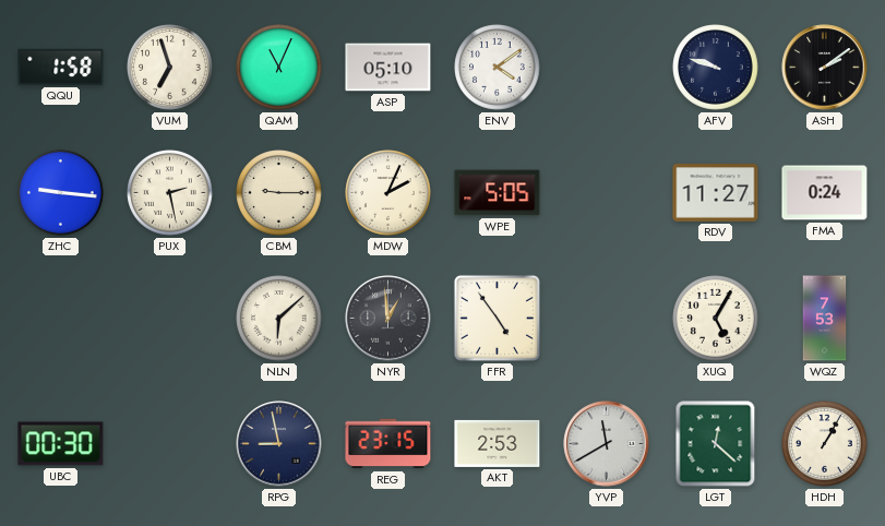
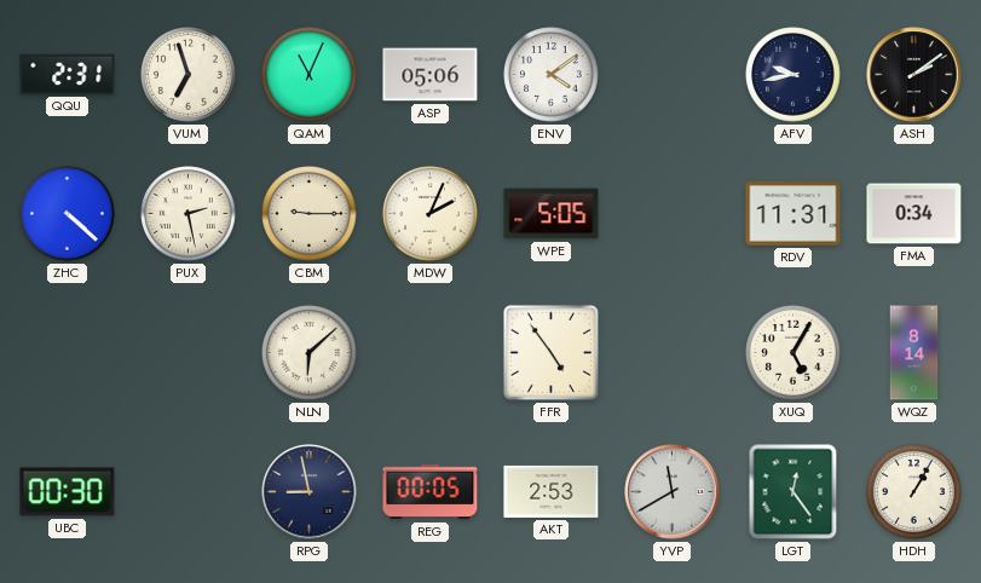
QQU: 1:58 -> 2:31 (68, 74)
ASP: 05:10 -> 05:06 (431, 75)
AFV: 9:48 -> 9:43 (794, 75)
ZHC: 9:16 -> 4:22 (68, 214)
RDV: 11:27 -> 11:31 (794, 214)
FMA: 0:24 -> 0:34 (914, 214)
NYR: 12:59 -> none (388, 319)
WQZ: 7:53 -> 8:14 (914, 353)
REG: 23:15 -> 00:05 (431, 492)
LGT: 12:22 -> 12:24 (794, 492)
